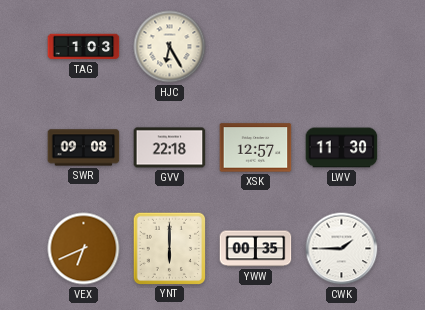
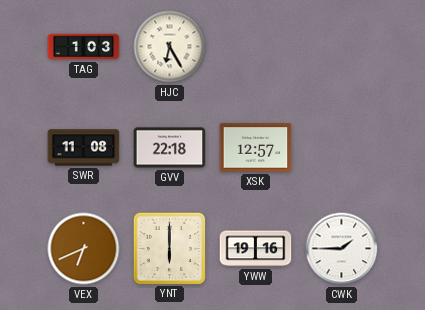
SWR: 09:08 -> 11:08 (84, 148)
LWV: 11:30 -> none (342, 148)
YWW: 00:35 -> 19:16 (256, 249)
